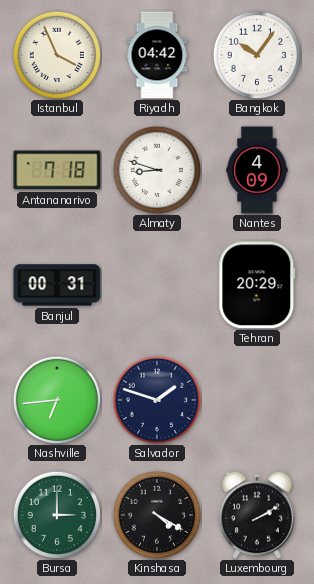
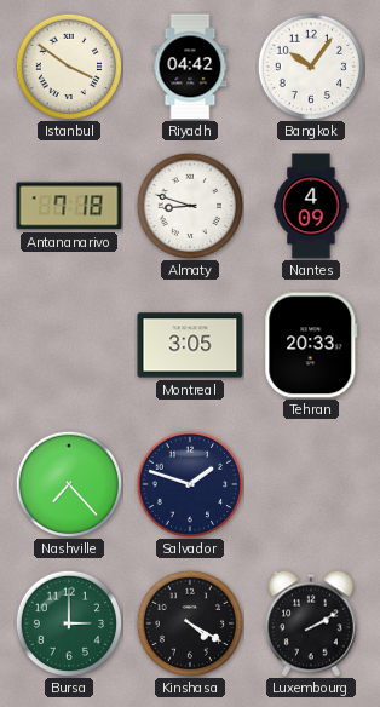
Istanbul: 3:56 -> 3:51 (69, 67)
Banjul: 00:31 -> none (57, 285)
Montreal: none -> 3:05 (190, 345)
Tehran: 20:29 -> 20:33 (311, 345)
Nashville: 6:44 -> 7:23 (69, 484)
